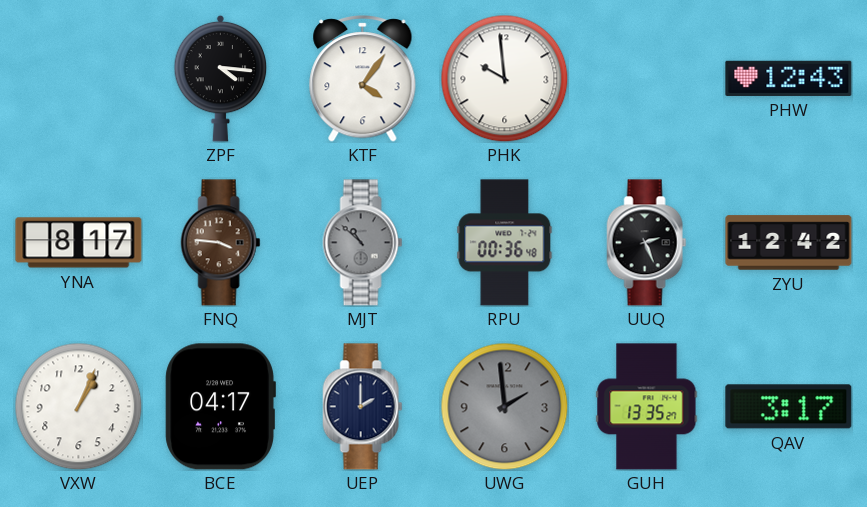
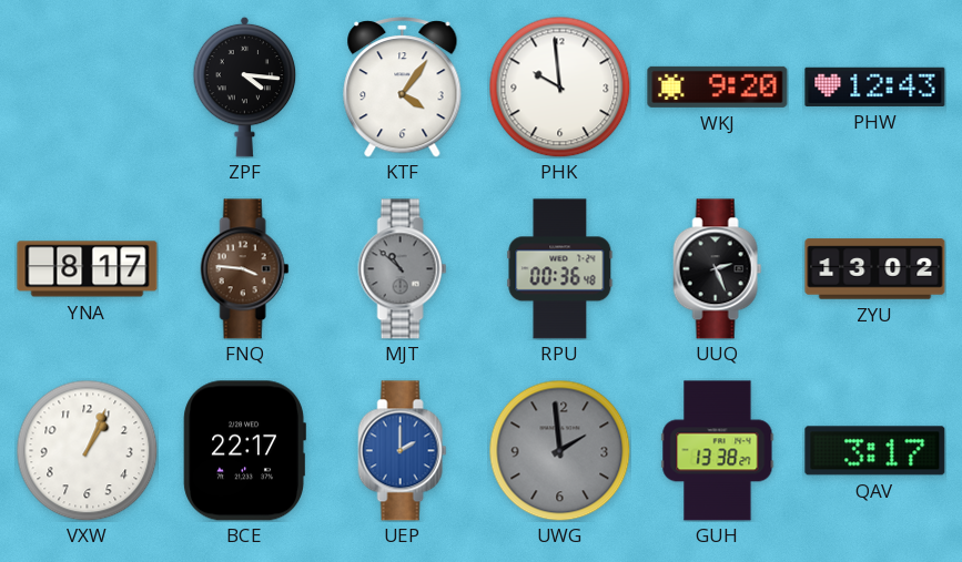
WKJ: none -> 9:20 (718, 86)
ZYU: 12:42 -> 13:02 (875, 269)
BCE: 04:17 -> 22:17 (244, 451)
UEP dial: navy -> blue (403, 451)
GUH: 13:35 -> 13:38 (718, 451)
